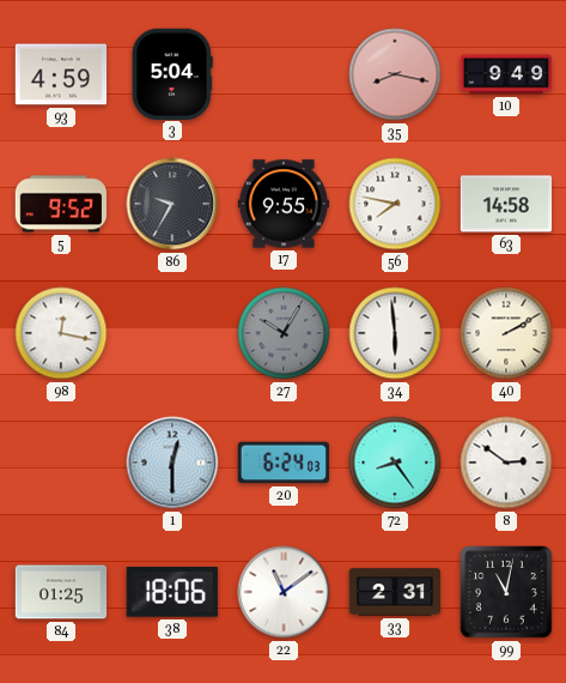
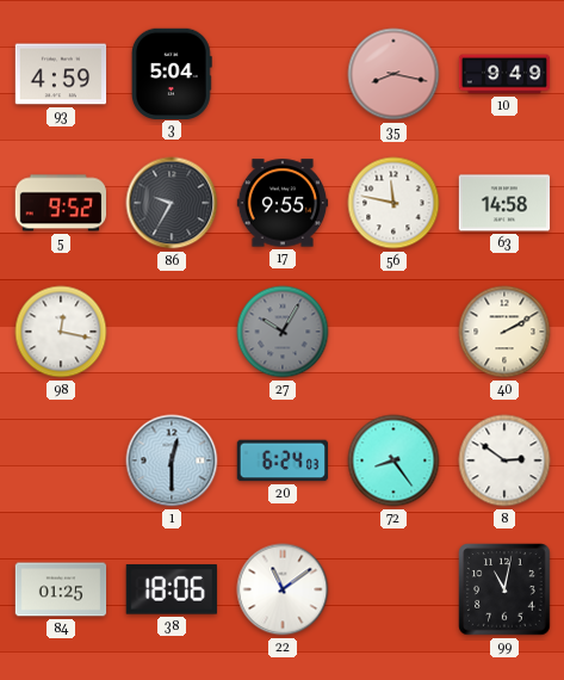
56: 7:47 -> 11:47 (393, 203)
34: 5:59 -> none (395, 333)
33: 2:31 -> none (395, 592)
